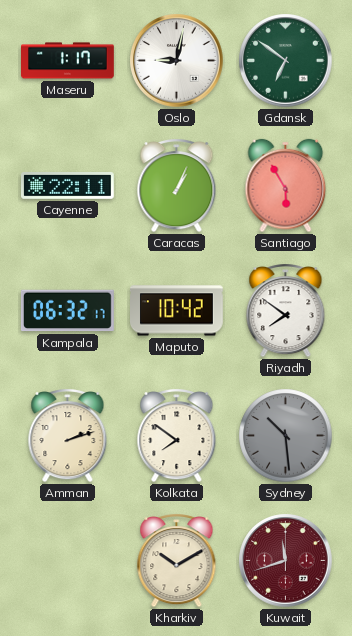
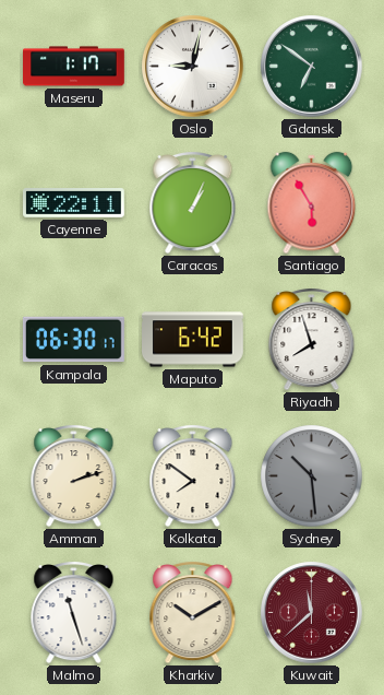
Kampala: 06:32 -> 06:30 (73, 340)
Maputo: 10:42 -> 6:42 (193, 340)
Riyadh: 7:51 -> 7:57 (312, 340)
Malmo: none -> 11:27 (74, 613)
Kuwait: 11:42 -> 11:38 (312, 613)
